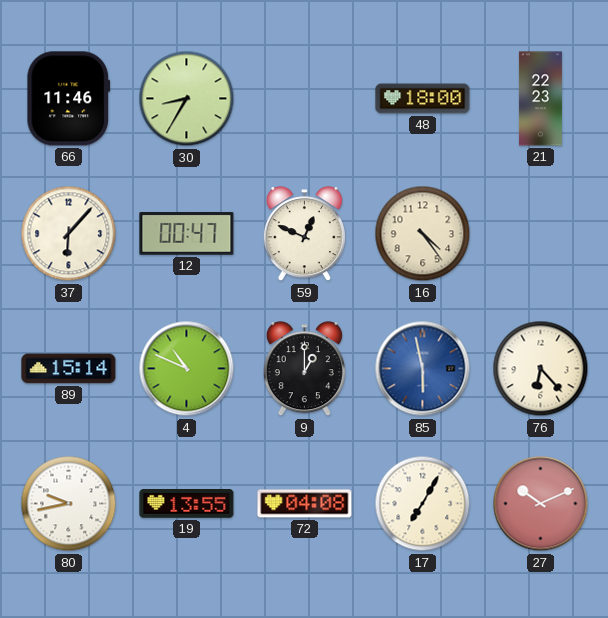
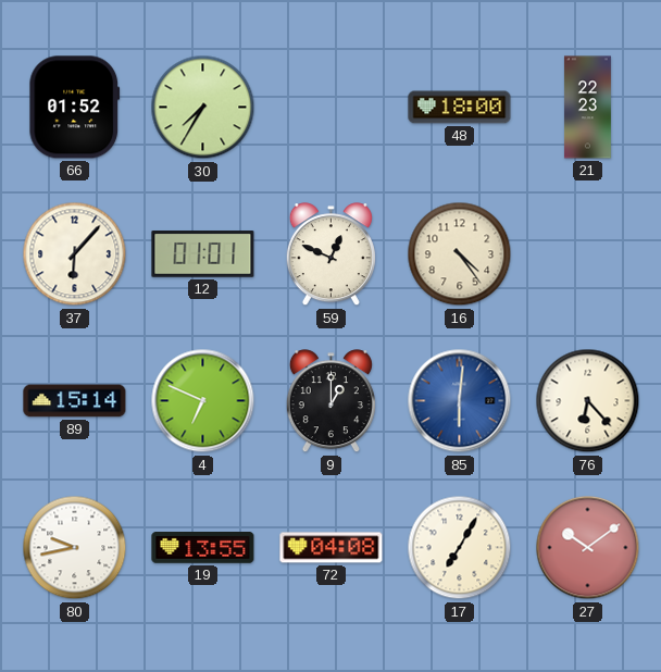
66: 11:46 -> 01:52 (75, 108)
30: 8:35 -> 7:35 (203, 108)
12: 00:47 -> 01:01 (203, 254)
4: 10:49 -> 6:49 (203, 401)
85: 5:58 -> 6:01 (460, 401)
27: 10:11 -> 10:09 (588, 548)
